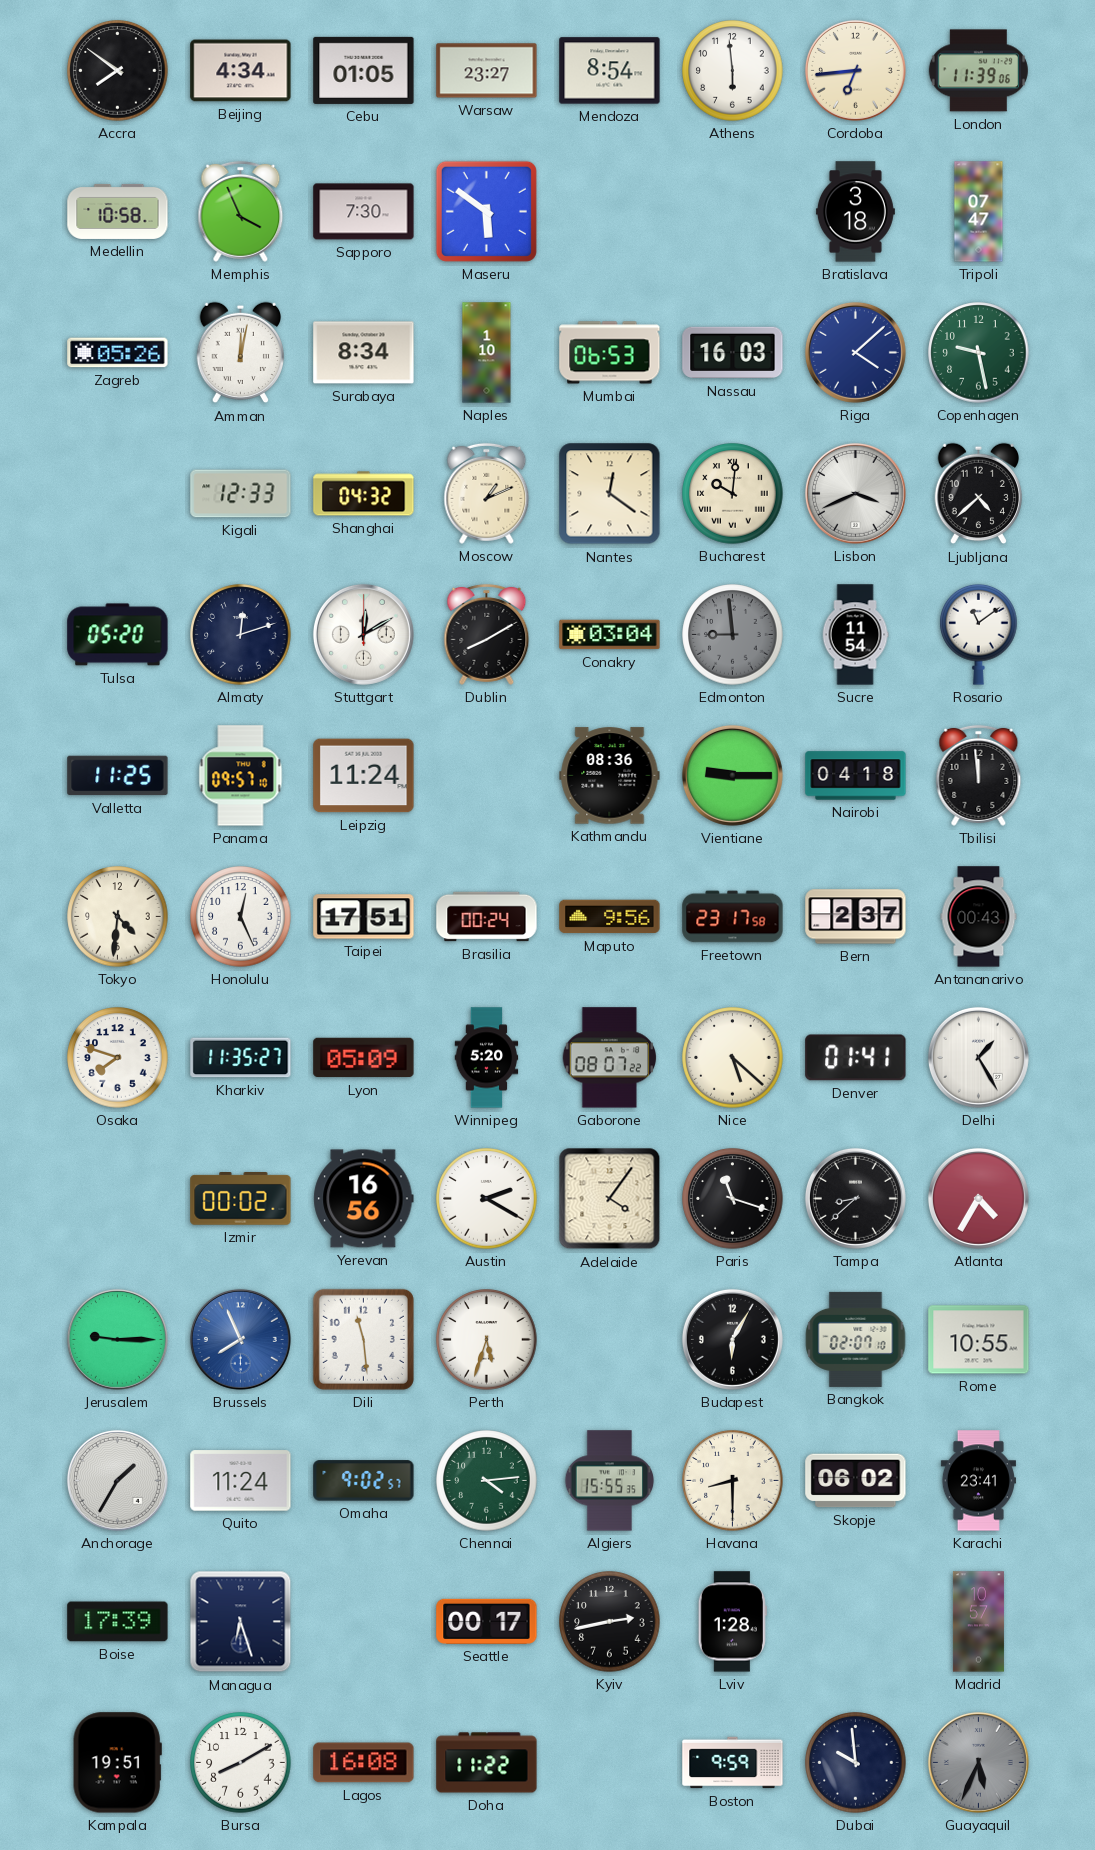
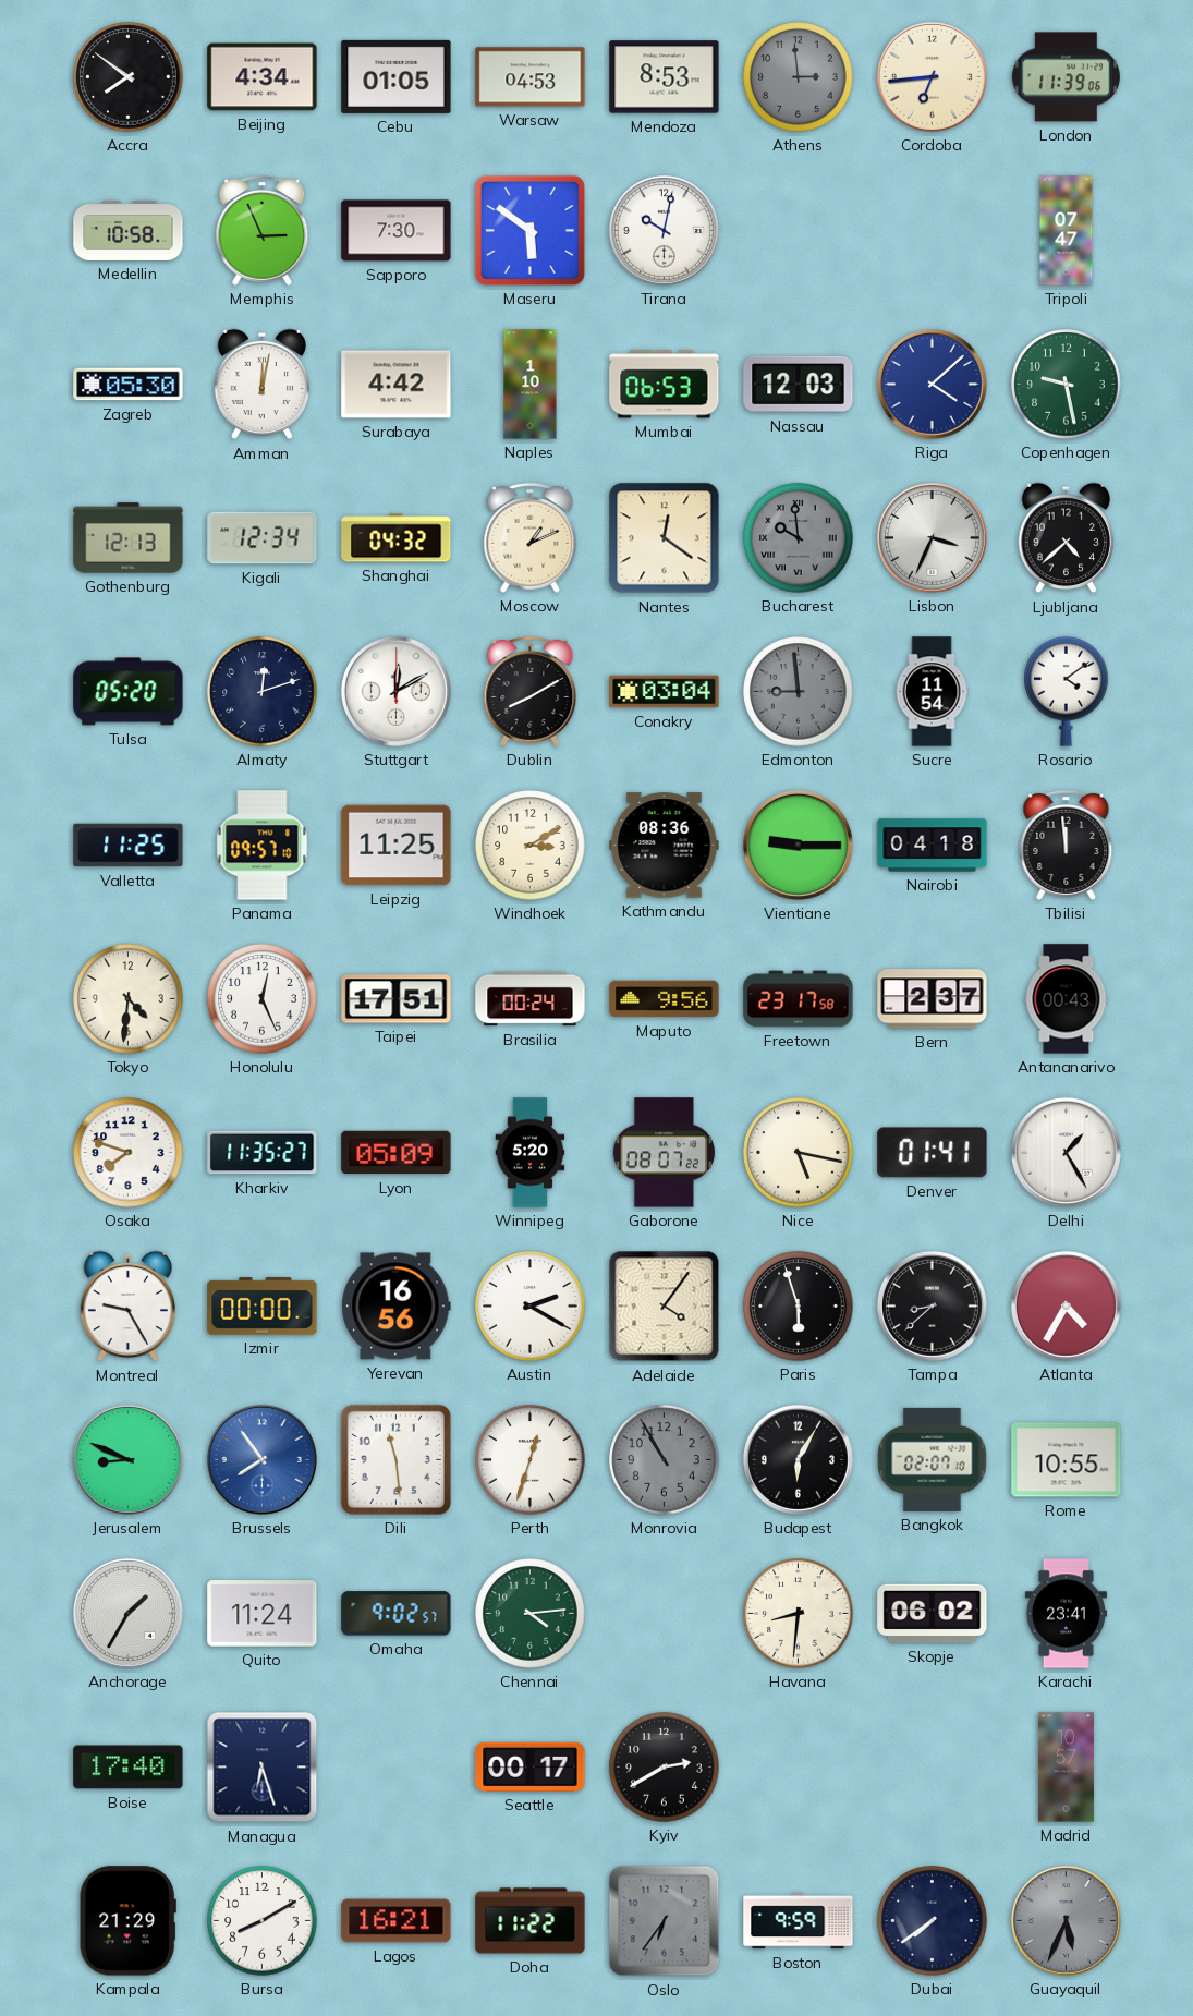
Warsaw: 23:27 -> 04:53 (531, 77)
Mendoza: 8:54 -> 8:53 (665, 77)
Athens: 5:59 -> 2:59 (799, 77)
Athens dial: white -> grey (799, 77)
Memphis: 3:56 -> 2:56 (263, 230)
Tirana: none -> 10:02 (664, 230)
Bratislava: 3:18 -> none (855, 212)
Zagreb: 05:26 -> 05:30 (129, 385)
Surabaya: 8:34 -> 4:42 (397, 385)
Nassau: 16:03 -> 12:03 (799, 385)
Gothenburg: none -> 12:13 (129, 538)
Kigali: 12:33 -> 12:34 (263, 538)
Bucharest: 10:01 -> 9:59 (799, 538)
Bucharest dial: cream -> grey (799, 538)
Lisbon: 3:41 -> 3:34 (932, 537)
Rosario: 11:09 -> 4:09 (1067, 691)
Leipzig: 11:24 -> 11:25 (397, 846)
Windhoek: none -> 3:10 (531, 846)
Nice: 5:22 -> 5:17 (799, 1153)
Montreal: none -> 9:25 (129, 1307)
Izmir: 00:02 -> 00:00 (263, 1307)
Paris: 11:18 -> 5:57 (799, 1307)
Jerusalem: 9:15 -> 8:49 (127, 1459)
Brussels: 7:56 -> 7:54 (261, 1459)
Perth: 5:33 -> 12:33 (531, 1460)
Monrovia: none -> 10:55 (665, 1460)
Algiers: 15:55 -> none (610, 1481)
Havana: 8:30 -> 8:31 (799, 1614)
Boise: 17:39 -> 17:40 (129, 1768)
Kyiv: 2:43 -> 2:40 (665, 1768)
Lviv: 1:28 -> none (732, 1622)
Kampala: 19:51 -> 21:29 (127, 1921)
Lagos: 16:08 -> 16:21 (397, 1921)
Oslo: none -> 6:36 (665, 1921)
Dubai: 9:59 -> 7:39 (933, 1921)
